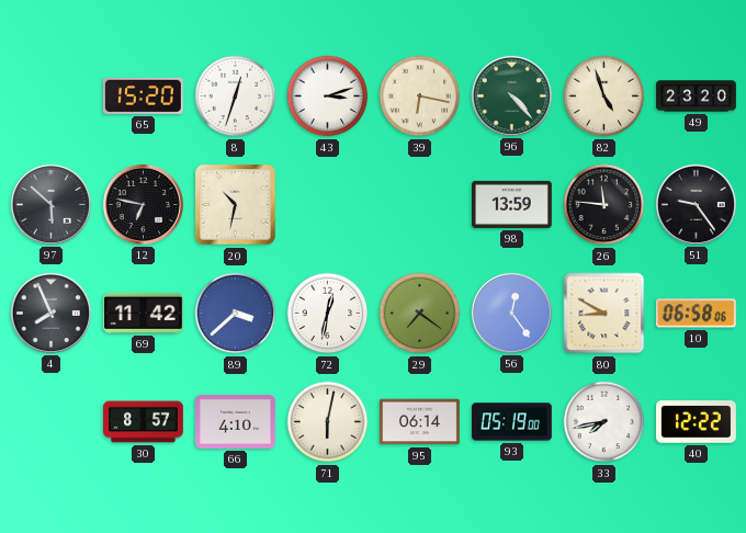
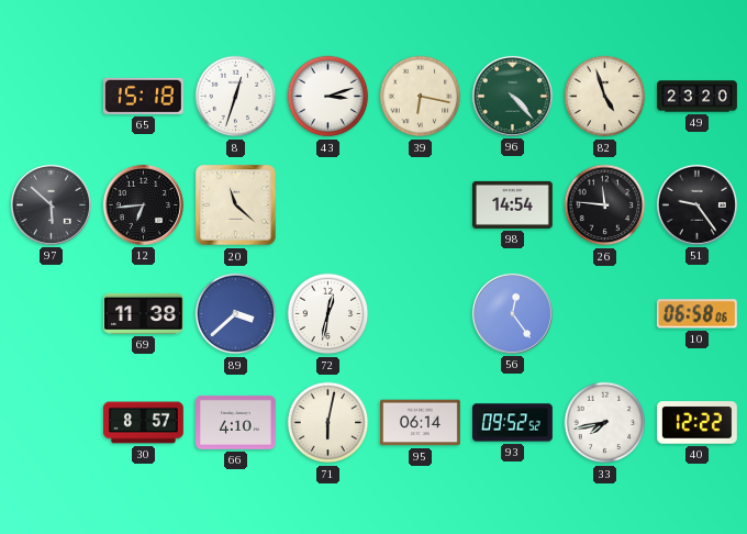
65: 15:20 -> 15:18 (143, 96)
12: 6:47 -> 6:44 (143, 204)
20: 10:32 -> 11:22 (236, 205)
98: 13:59 -> 14:54 (513, 204)
4: 7:56 -> none (50, 313)
69: 11:42 -> 11:38 (143, 313)
29: 7:21 -> none (420, 314)
80: 8:50 -> none (604, 314)
93: 05:19 -> 09:52 (513, 423)
